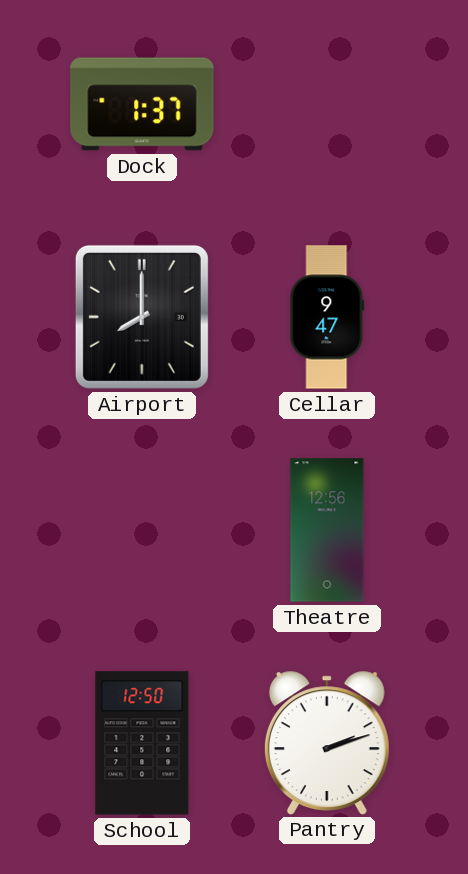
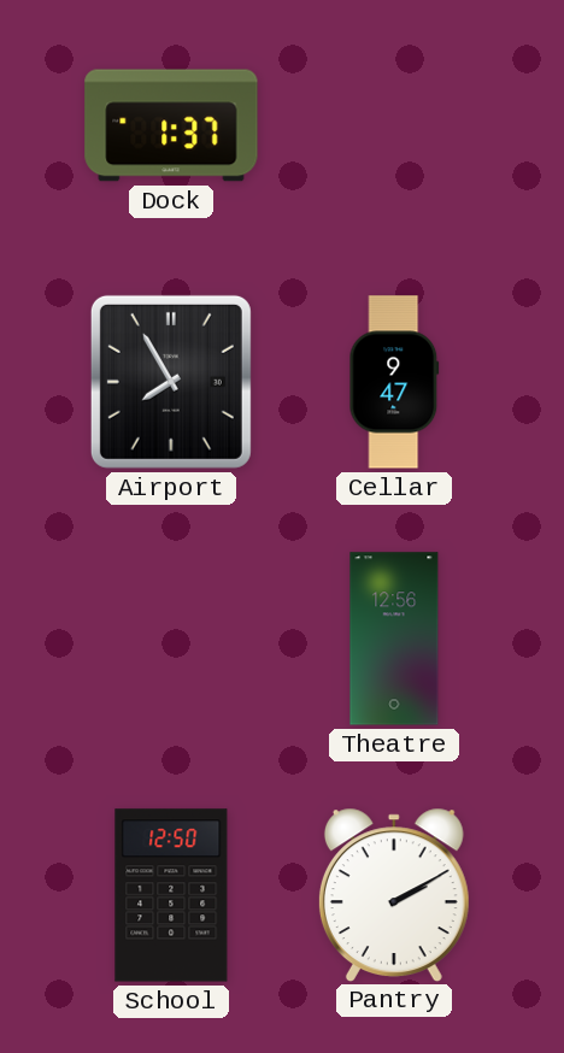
Airport: 8:00 -> 7:55 (171, 382)
Pantry: 2:12 -> 2:10 (394, 894)
